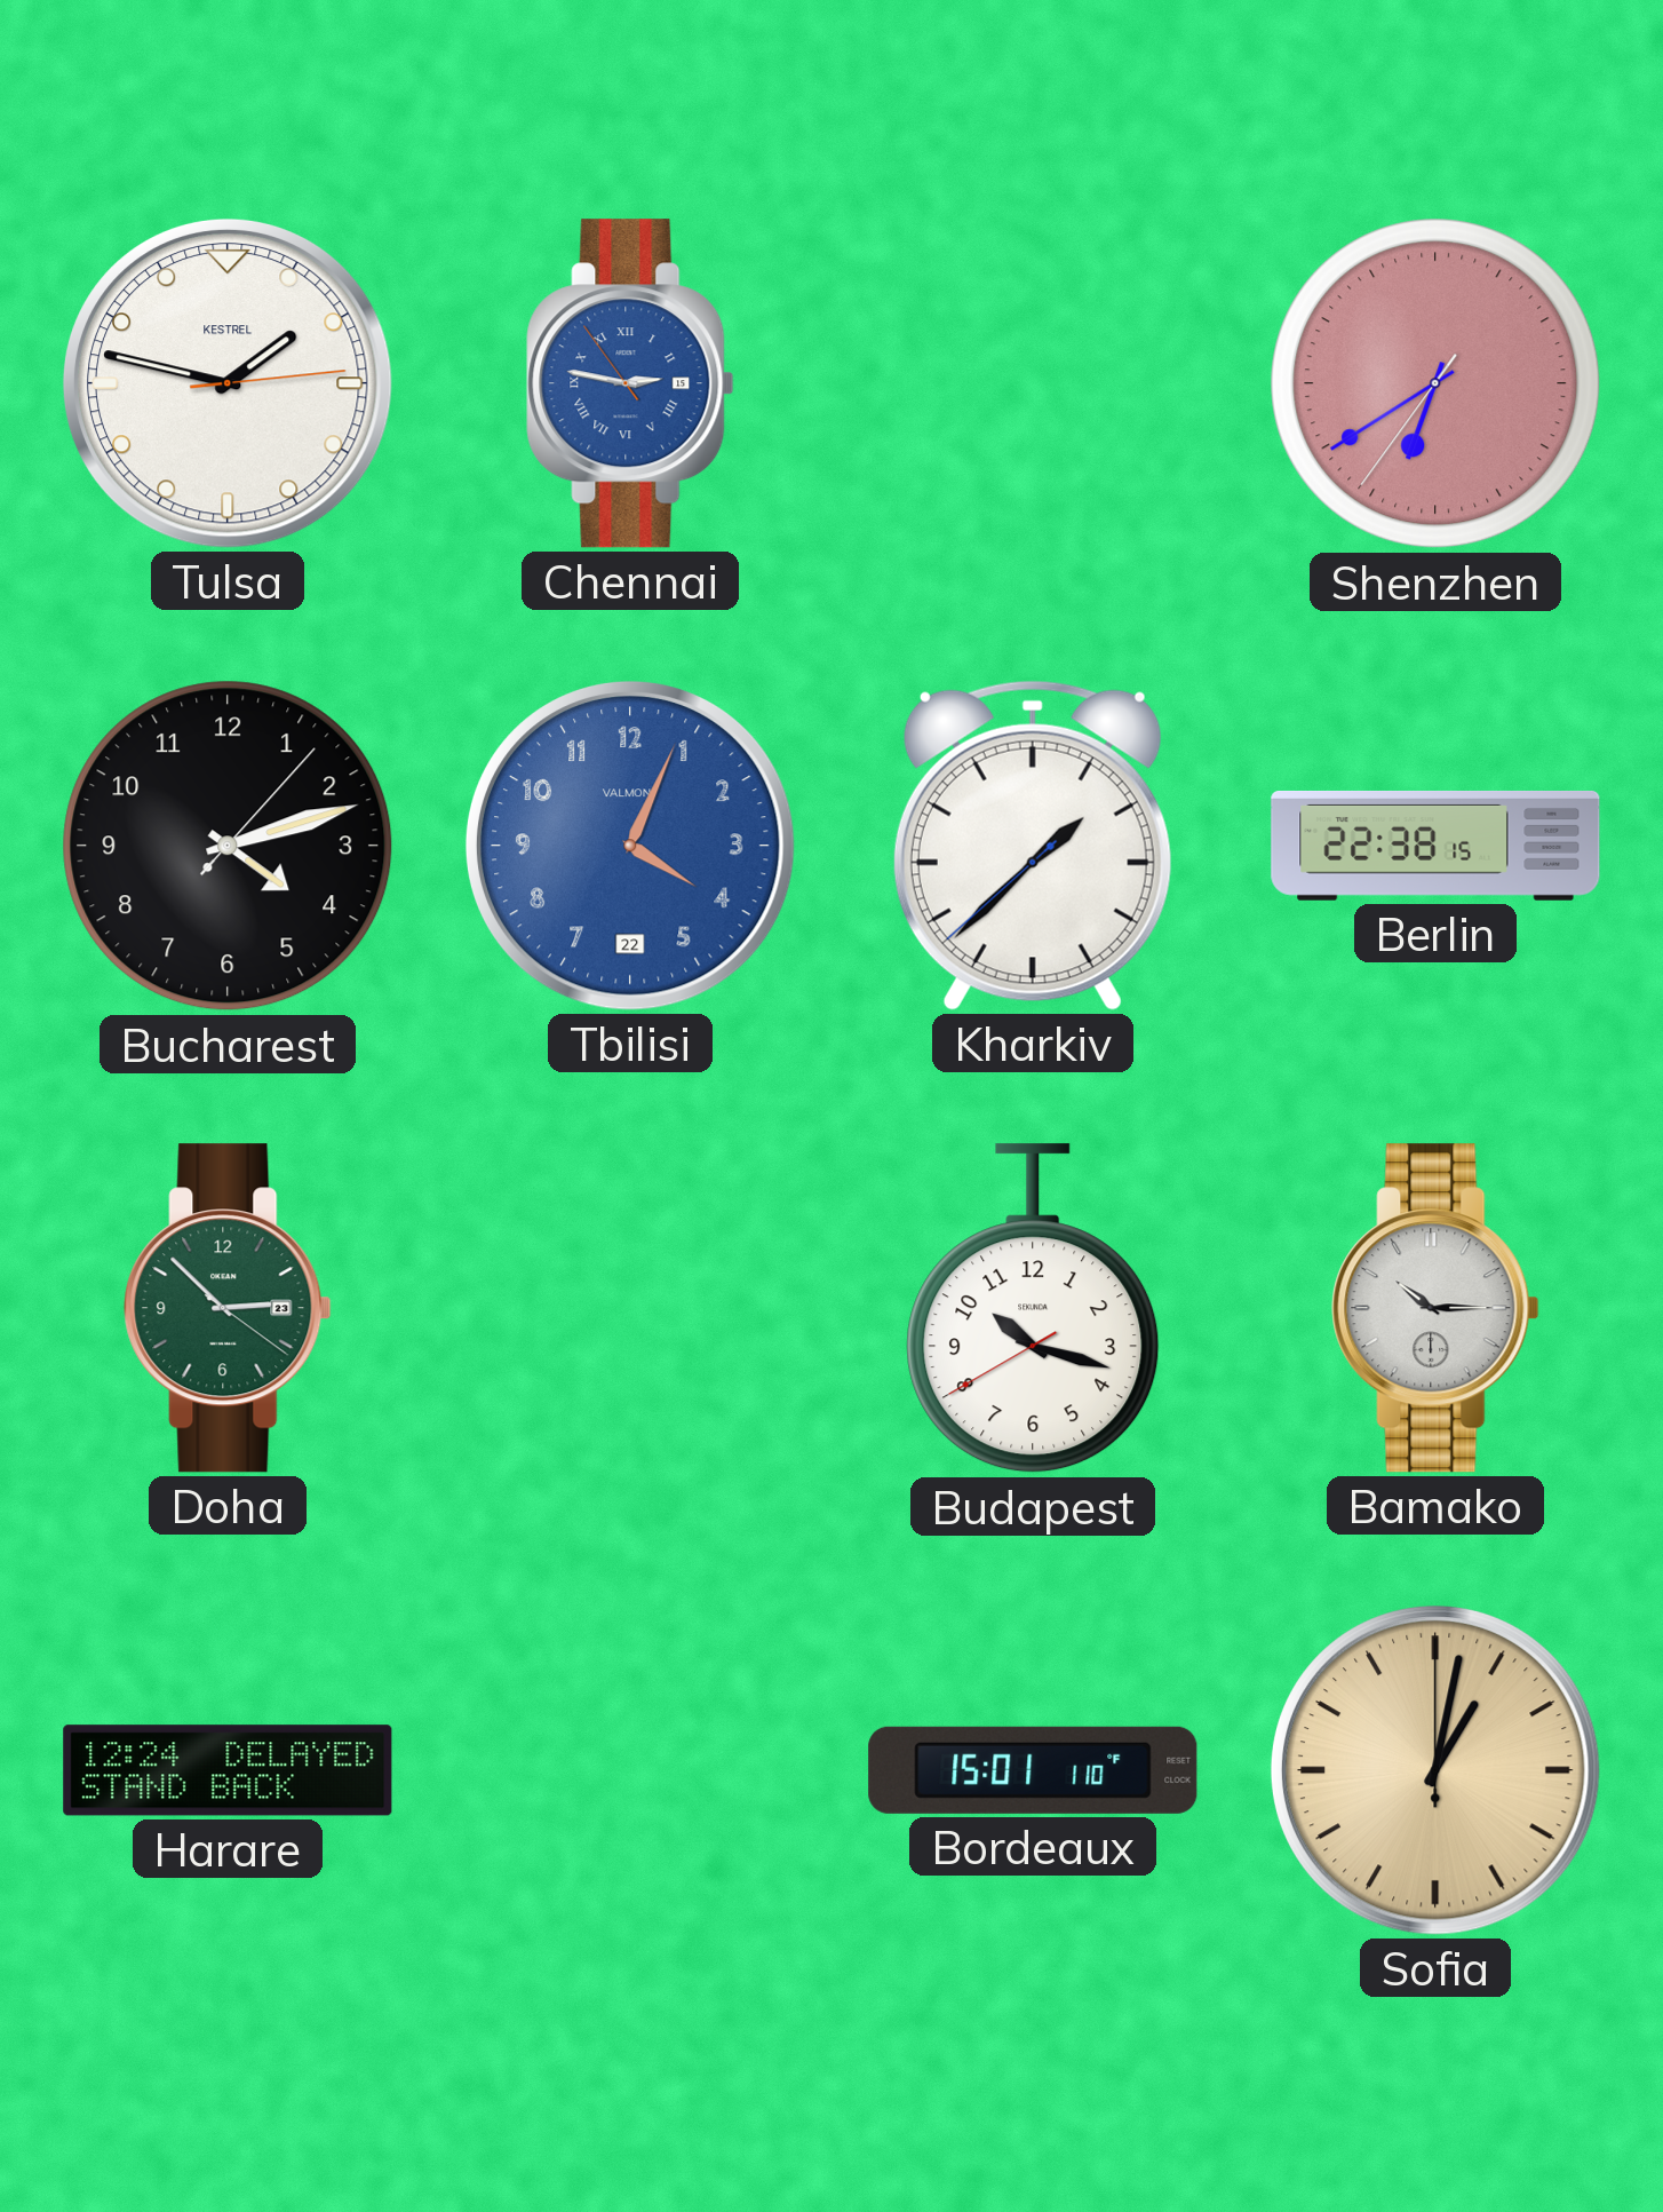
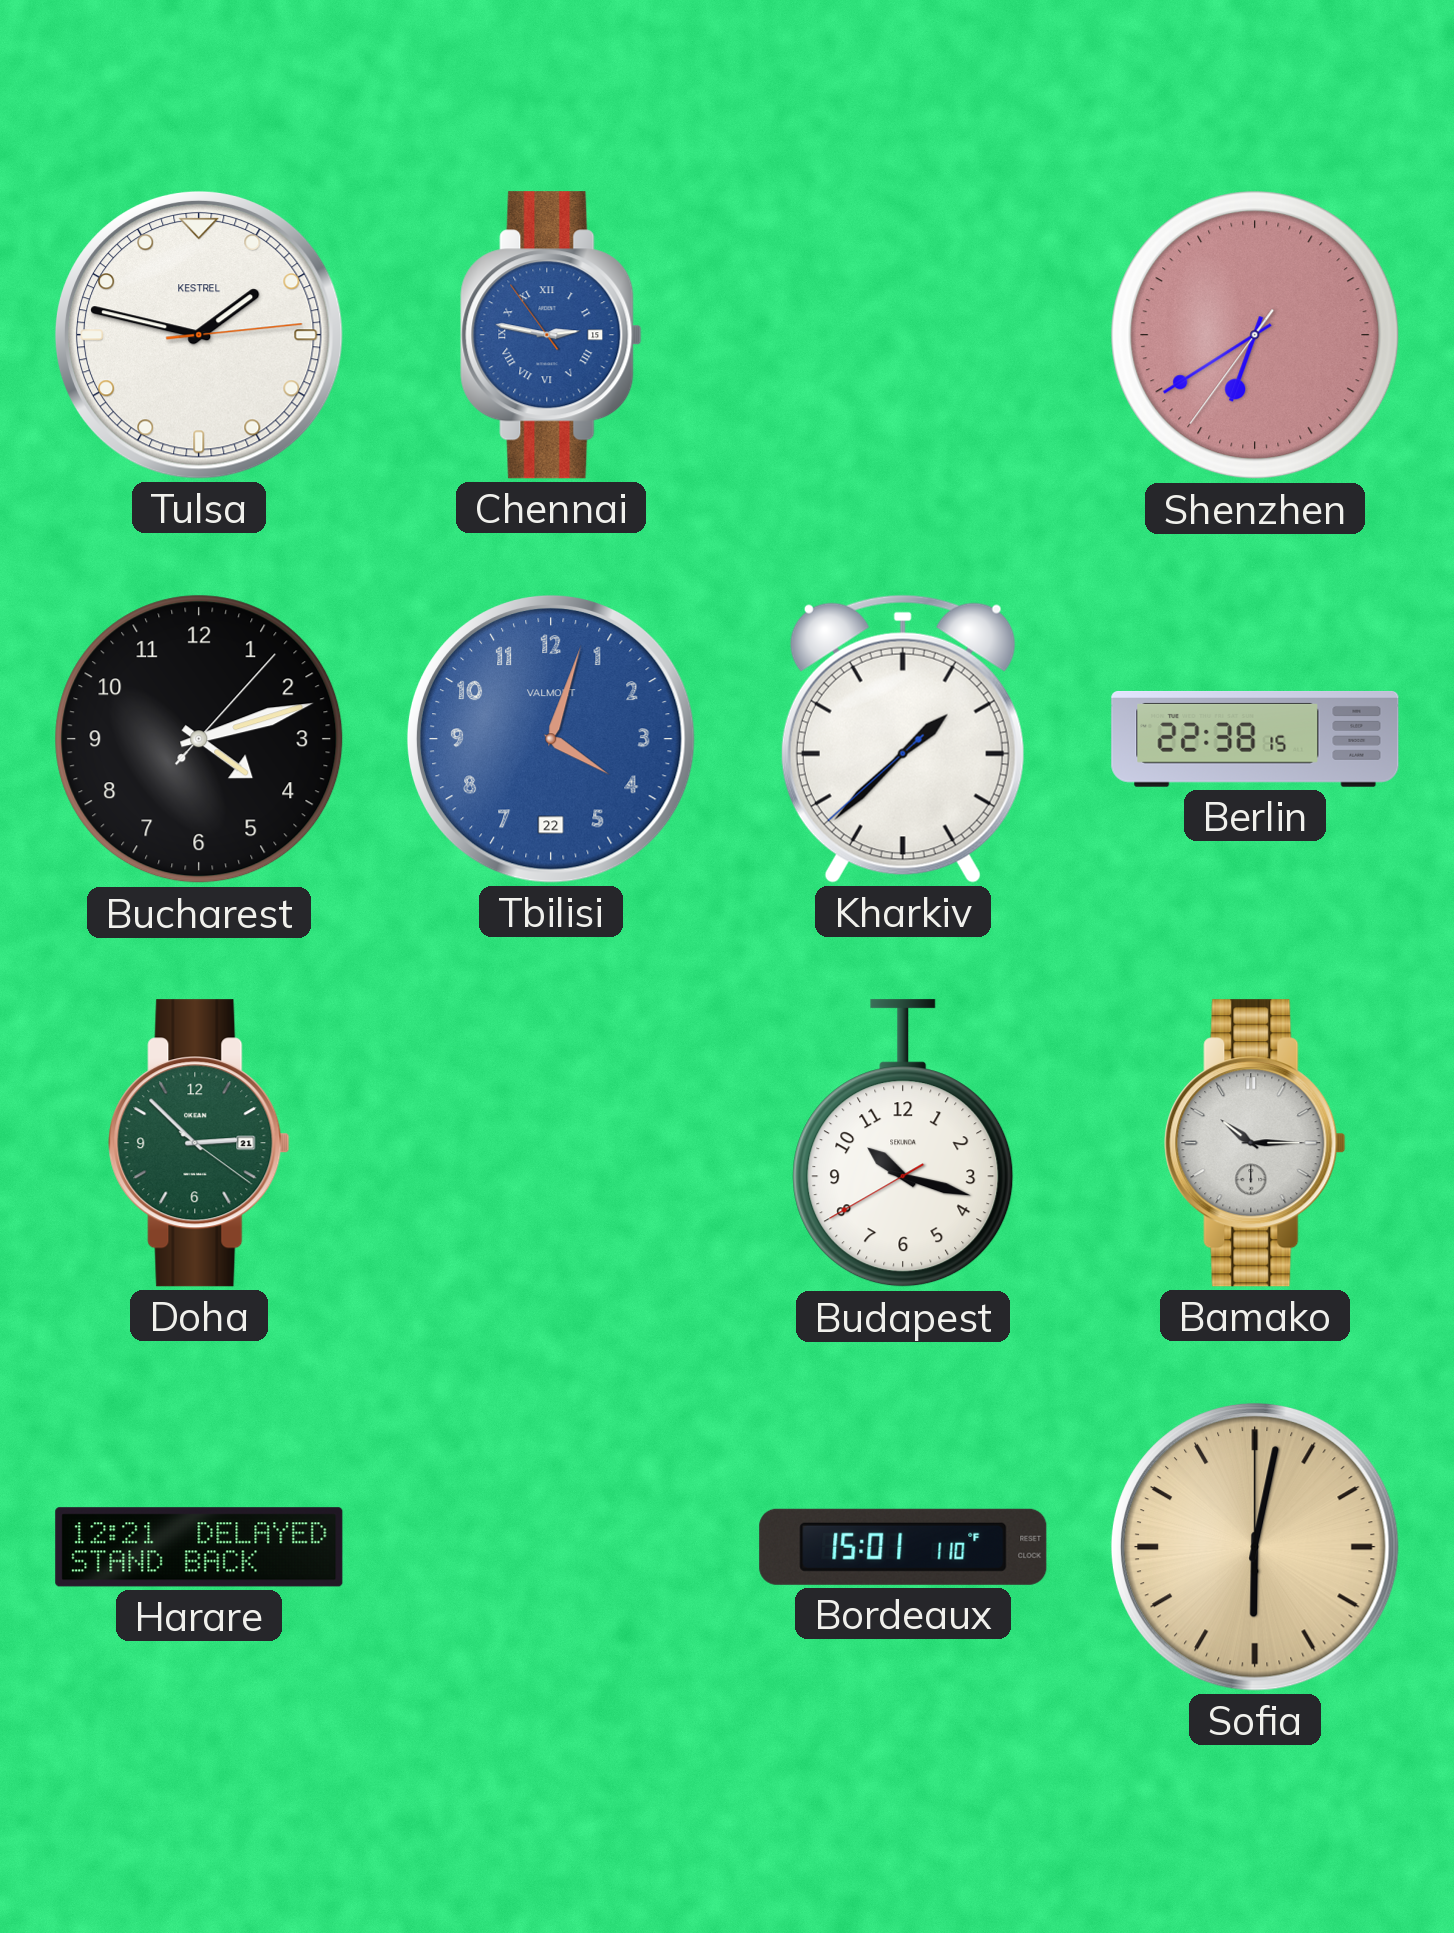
Tbilisi: 4:04 -> 4:03 (551, 739)
Doha date: 23 -> 21 (199, 1143)
Harare: 12:24 -> 12:21 (199, 1547)
Sofia: 1:02 -> 6:02 (1255, 1547)
